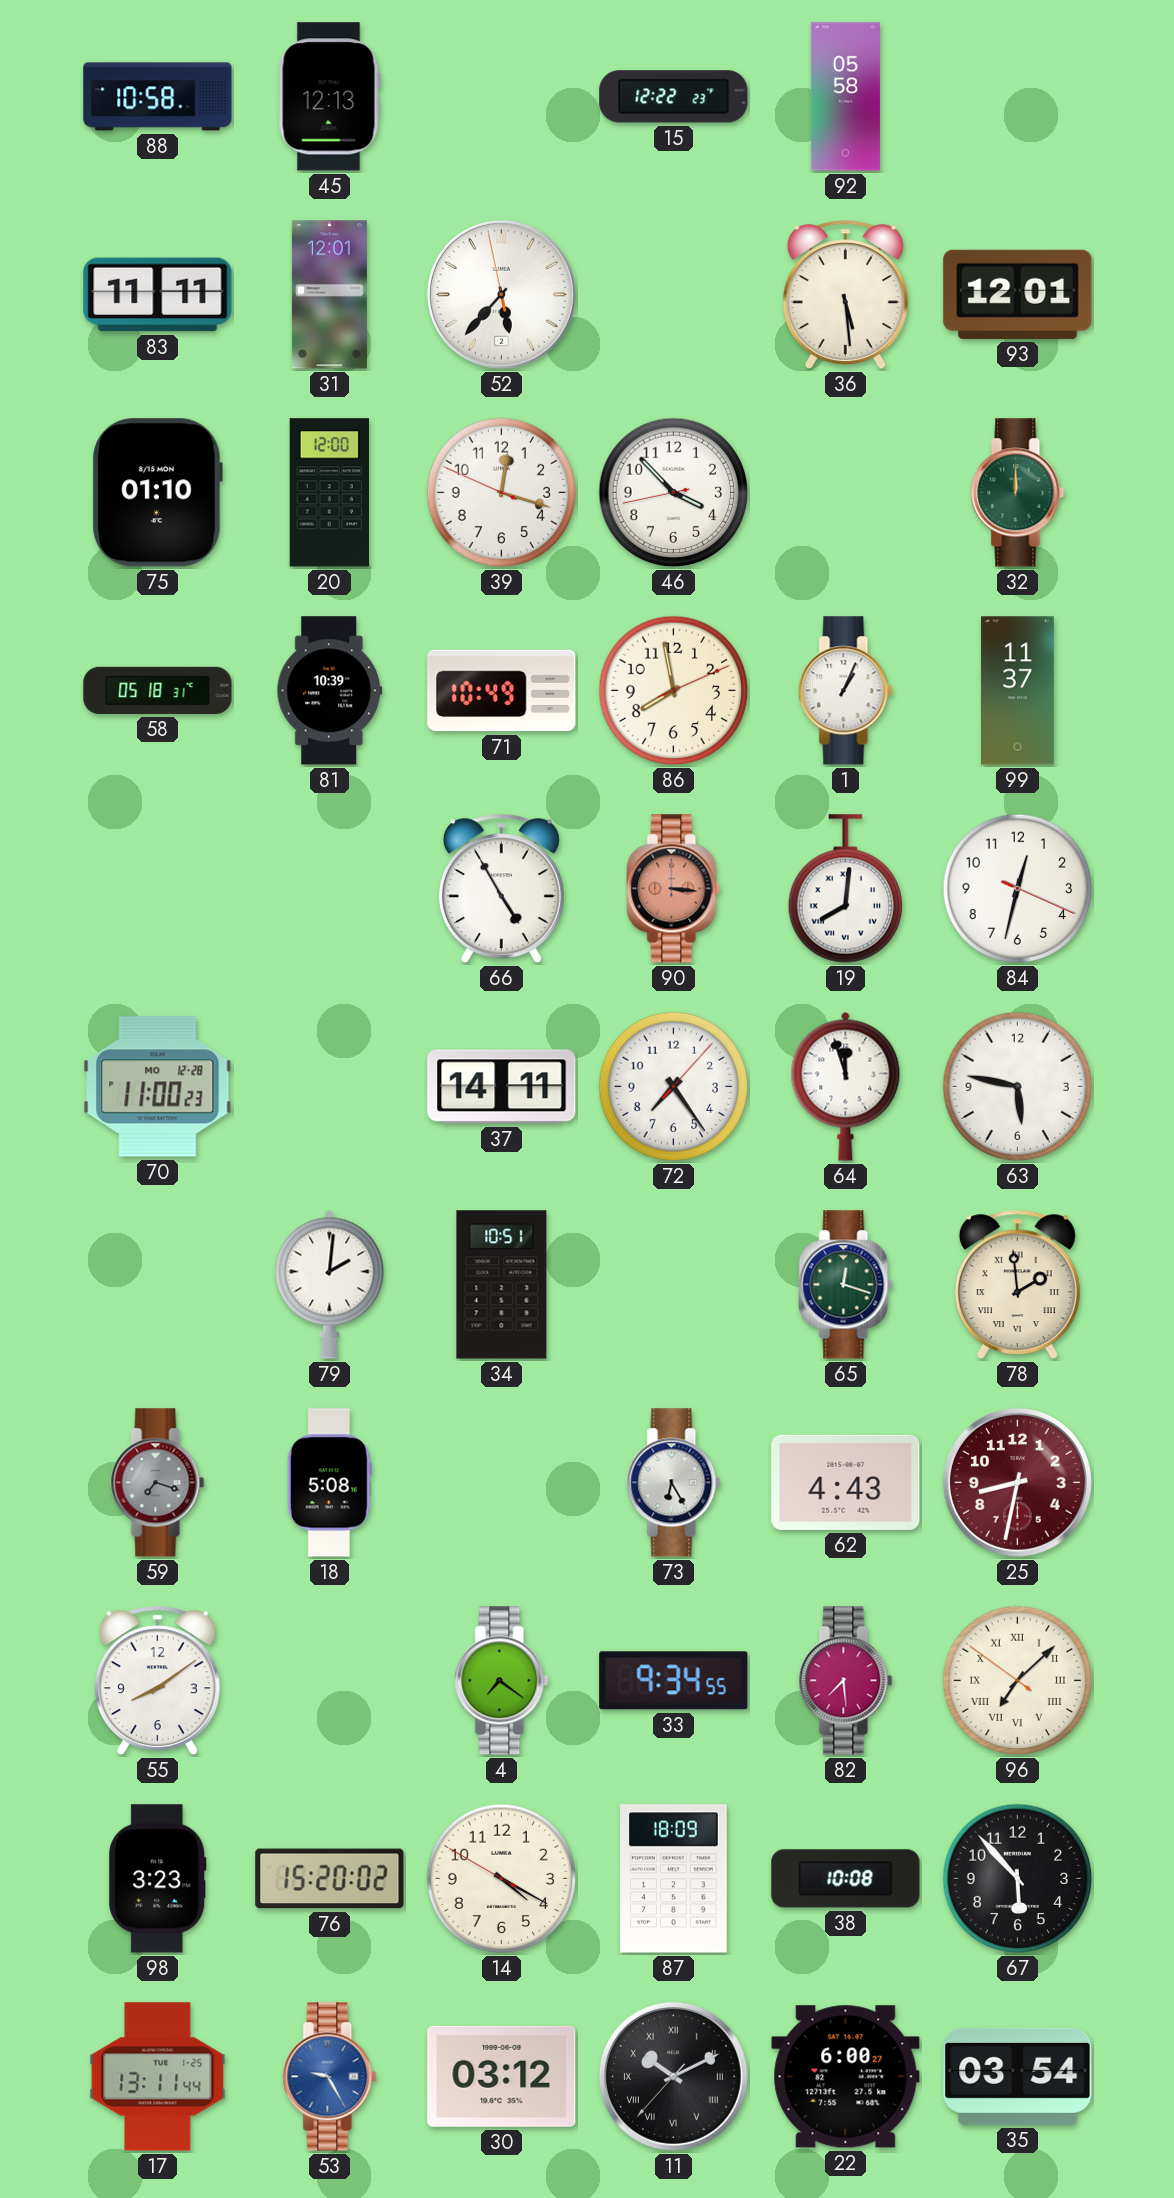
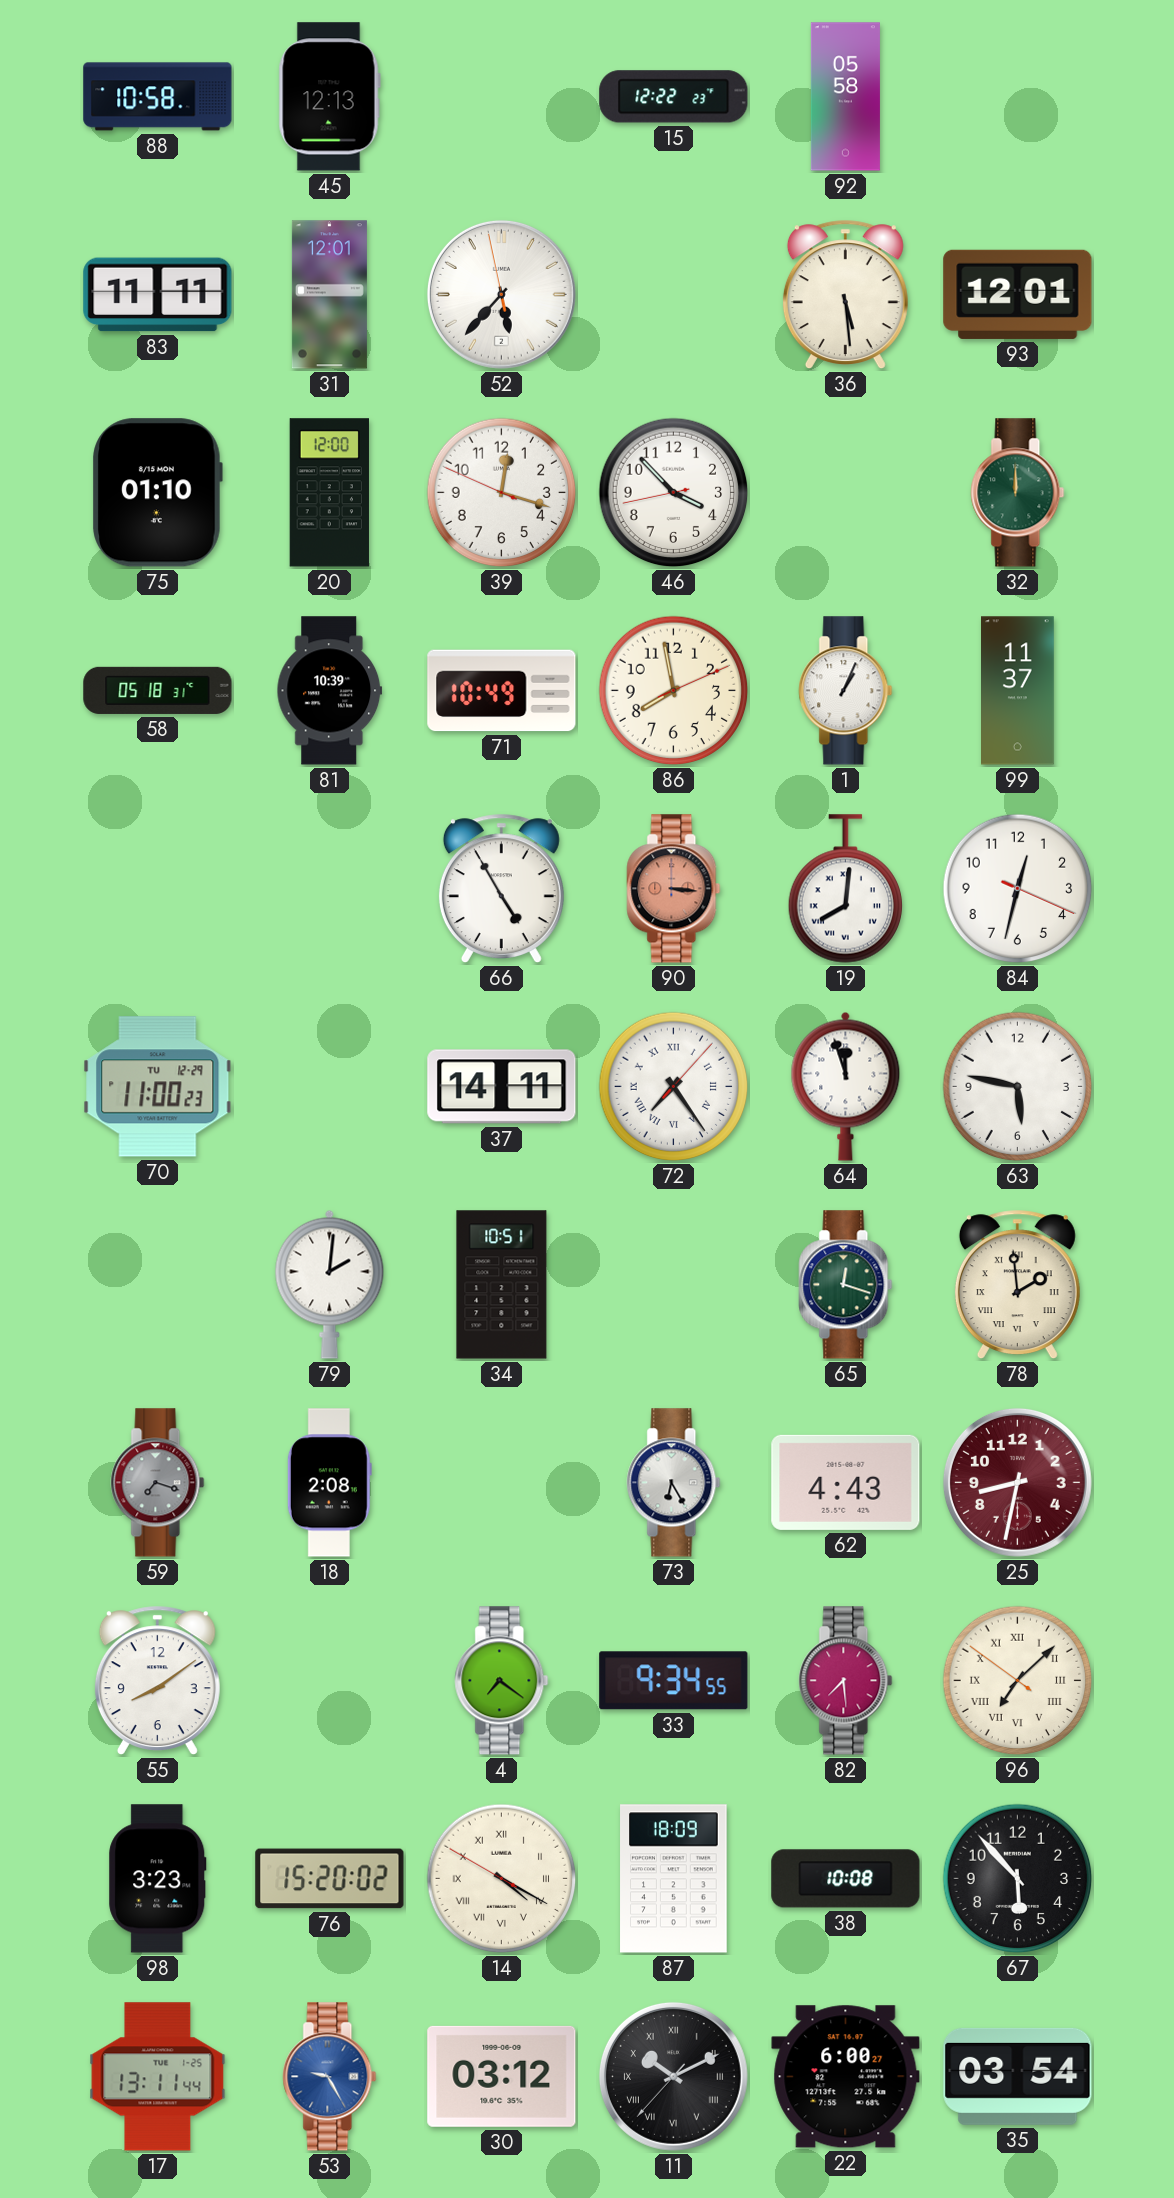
70 date: MO 12-28 -> TU 12-29 (158, 1087)
72 numerals: Arabic -> Roman (674, 1087)
18: 5:08 -> 2:08 (329, 1483)
14 numerals: Arabic -> Roman (502, 1879)
